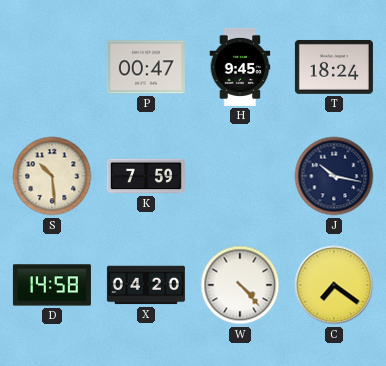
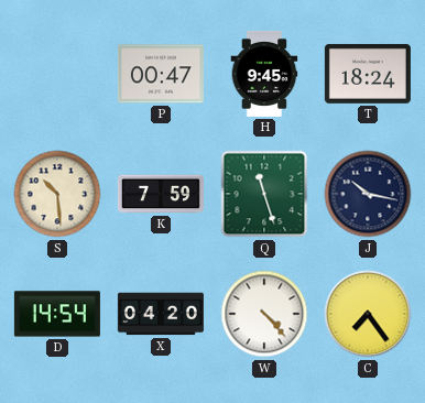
Q: none -> 11:27 (264, 194)
D: 14:58 -> 14:54 (57, 314)
C: 7:21 -> 7:24 (368, 314)
